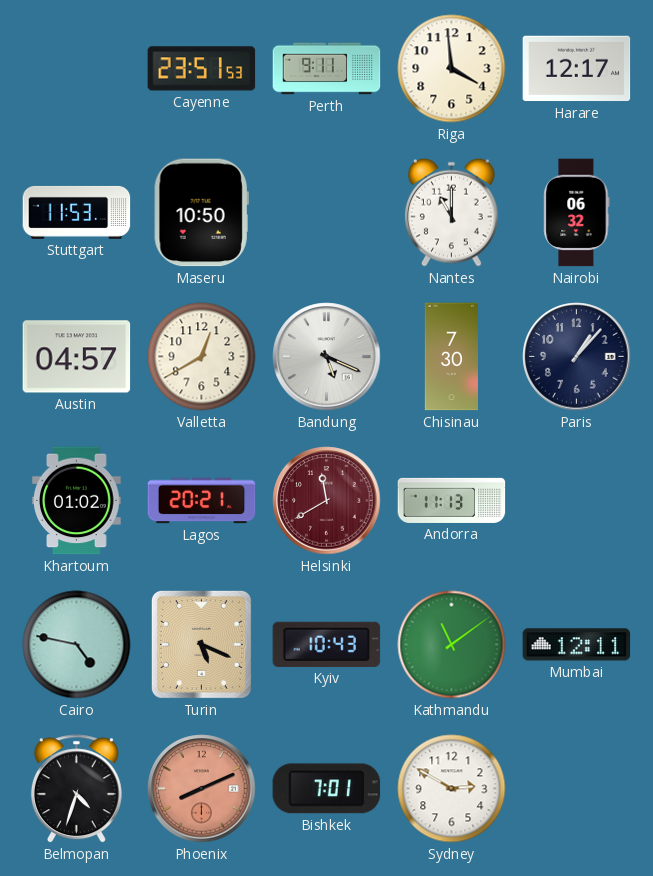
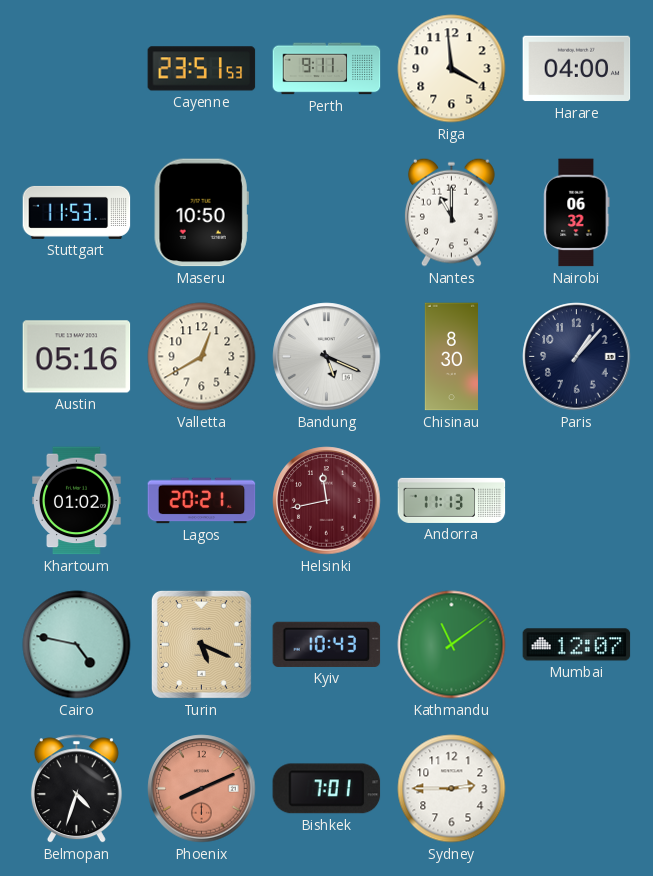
Harare: 12:17 -> 04:00 (577, 69)
Austin: 04:57 -> 05:16 (77, 357)
Chisinau: 7:30 -> 8:30 (451, 357)
Helsinki: 11:40 -> 11:43 (327, 501)
Mumbai: 12:11 -> 12:07 (577, 645)
Sydney: 2:50 -> 2:45 (452, 789)
